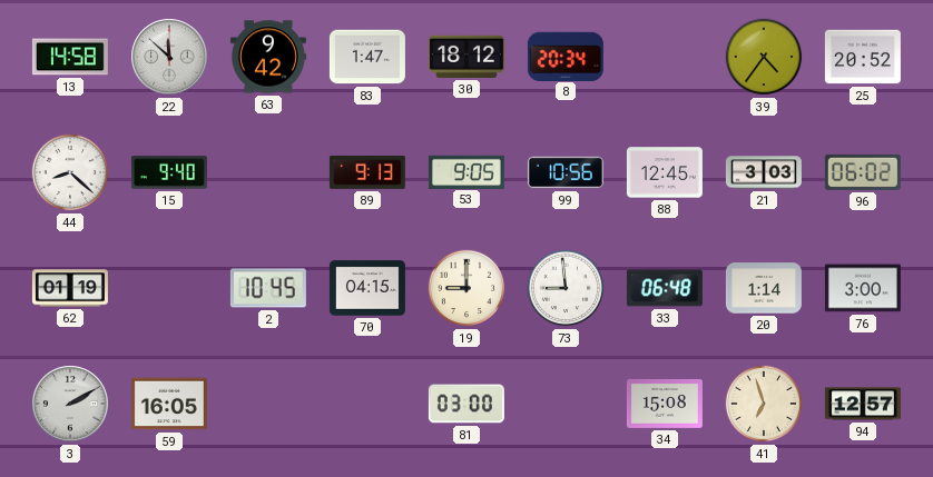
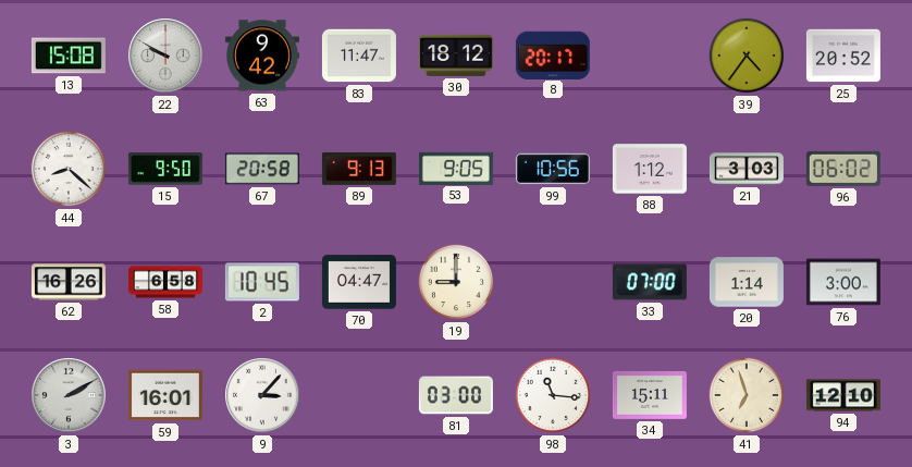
13: 14:58 -> 15:08 (69, 56)
22: 11:52 -> 9:50 (165, 56)
83: 1:47 -> 11:47 (359, 56)
8: 20:34 -> 20:17 (553, 54)
15: 9:40 -> 9:50 (165, 169)
67: none -> 20:58 (262, 169)
88: 12:45 -> 1:12 (650, 169)
62: 01:19 -> 16:26 (69, 282)
58: none -> 6:58 (165, 282)
70: 04:15 -> 04:47 (359, 282)
73: 8:59 -> none (566, 288)
33: 06:48 -> 07:00 (650, 282)
59: 16:05 -> 16:01 (165, 395)
9: none -> 3:07 (262, 395)
98: none -> 11:16 (553, 395)
34: 15:08 -> 15:11 (650, 395)
94: 12:57 -> 12:10 (843, 395)
